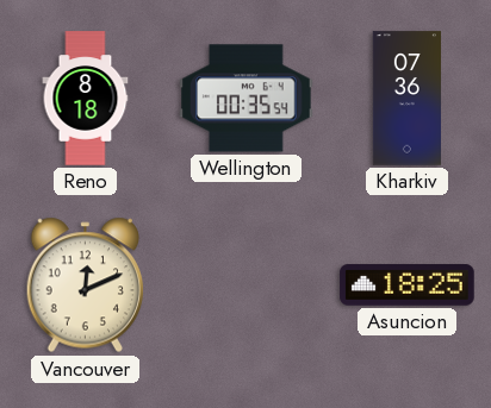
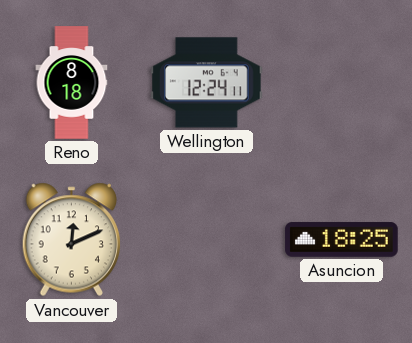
Wellington: 00:35 -> 12:24 (207, 83)
Kharkiv: 07:36 -> none (406, 99)
